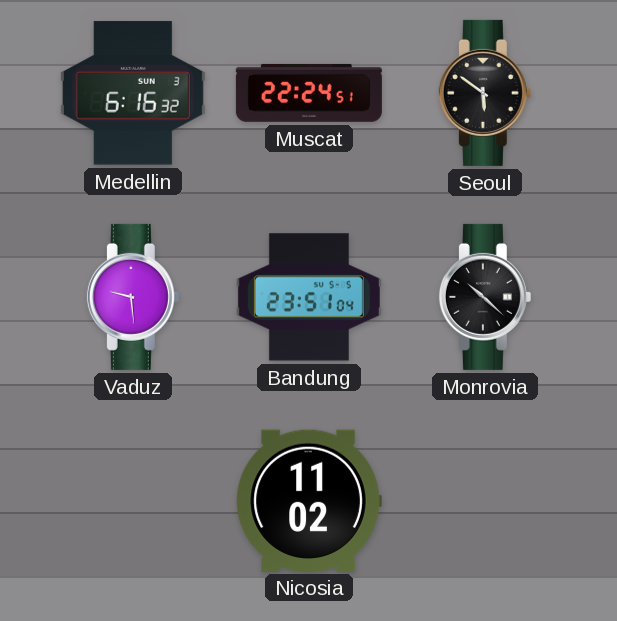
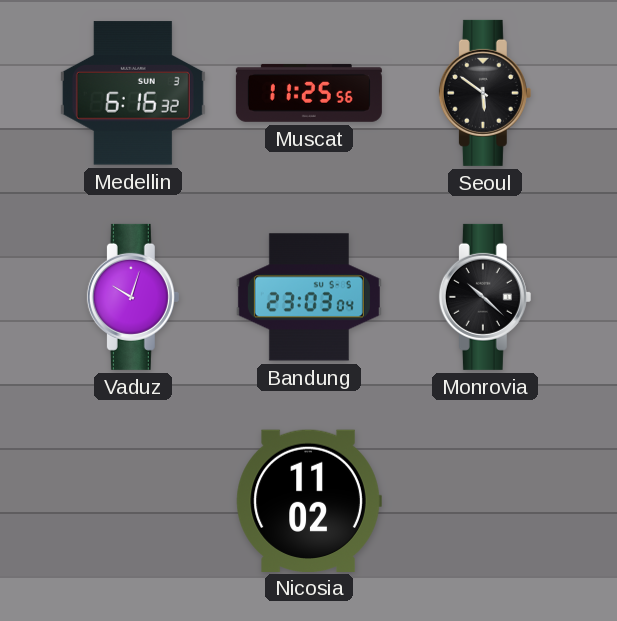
Muscat: 22:24 -> 11:25 (309, 93)
Vaduz: 9:29 -> 10:03 (133, 297)
Bandung: 23:51 -> 23:03 (309, 297)
